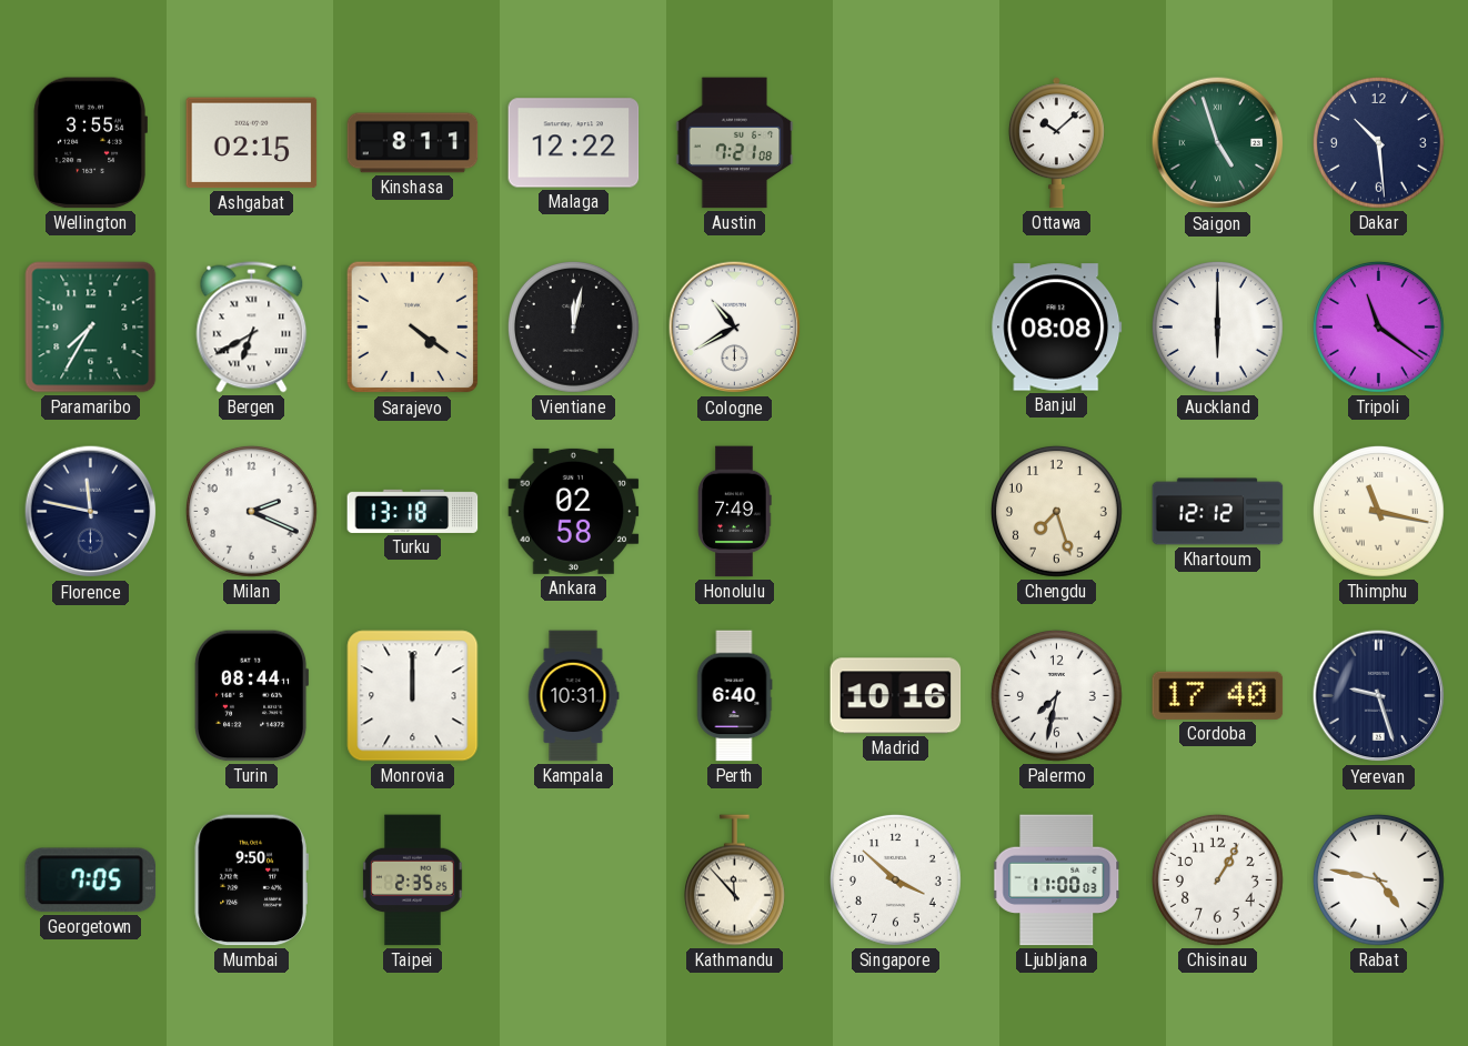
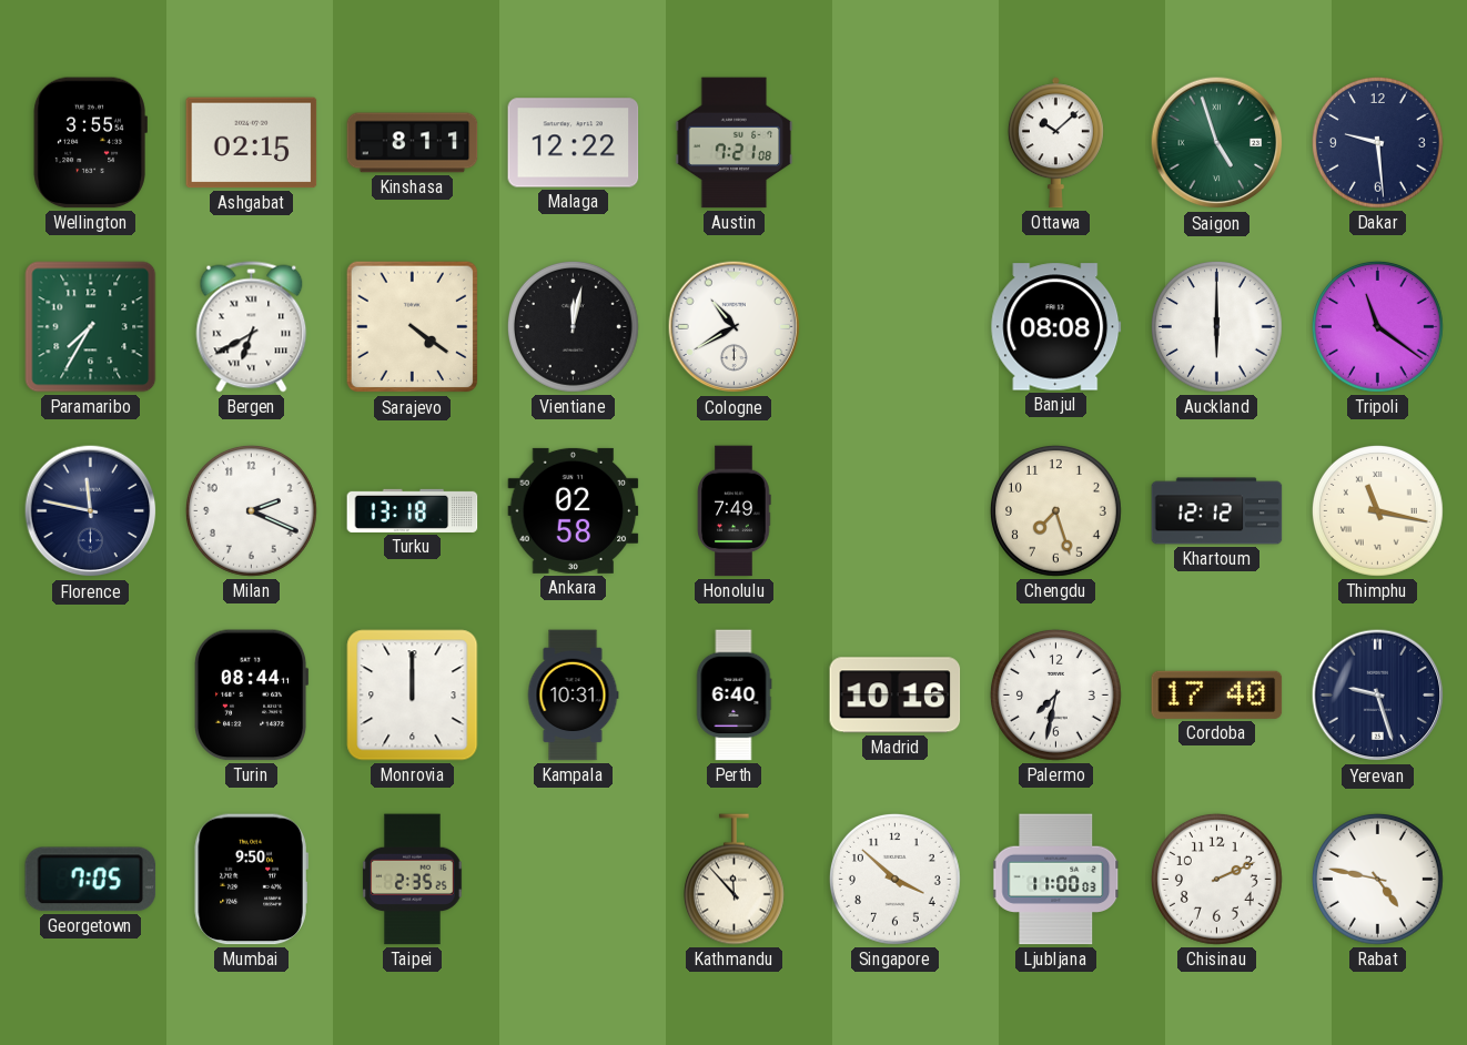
Dakar: 10:29 -> 9:29 (1377, 142)
Chisinau: 1:05 -> 2:11 (1216, 879)
